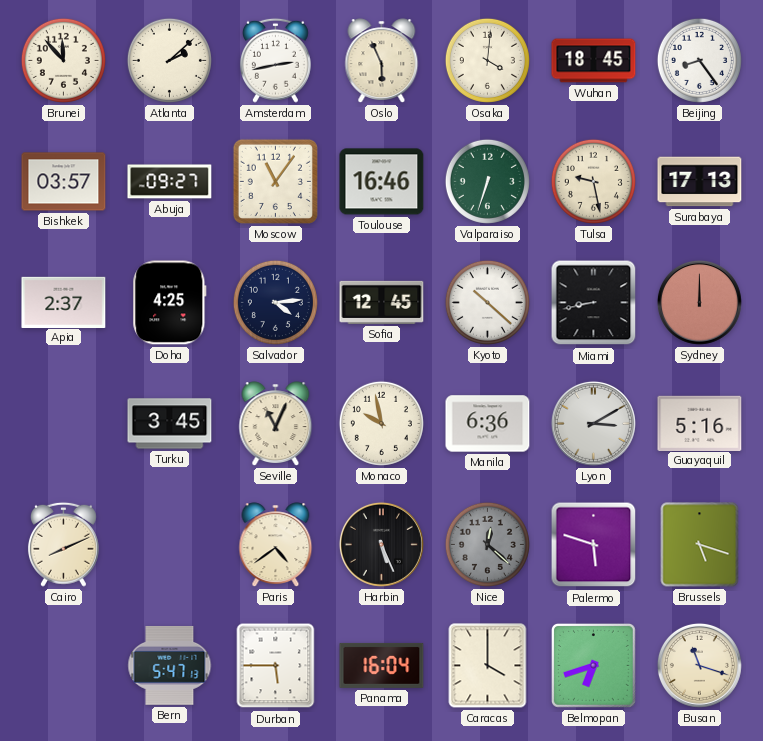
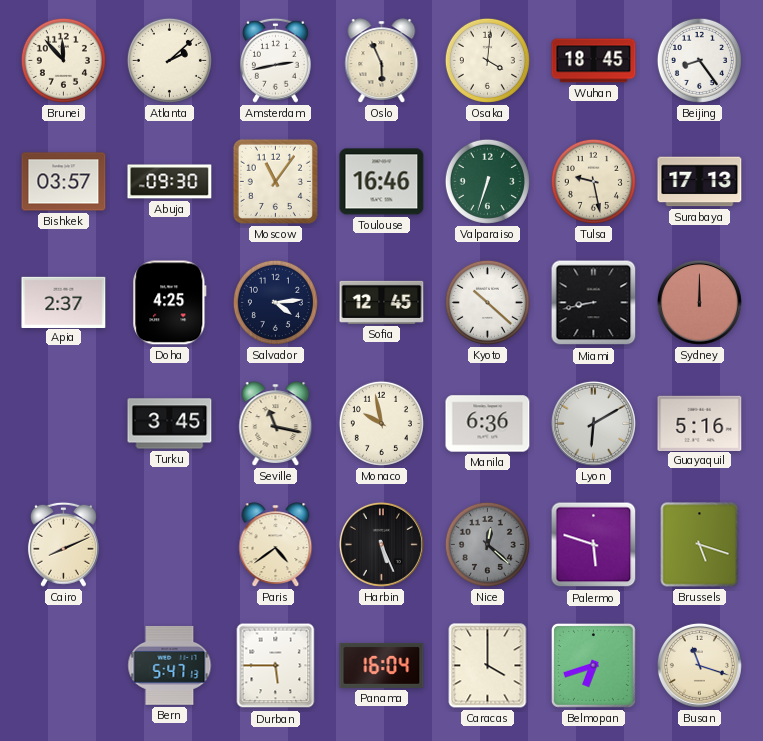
Abuja: 09:27 -> 09:30 (170, 182)
Seville: 11:04 -> 11:17 (276, 424)
Lyon: 3:10 -> 6:10 (593, 423)
